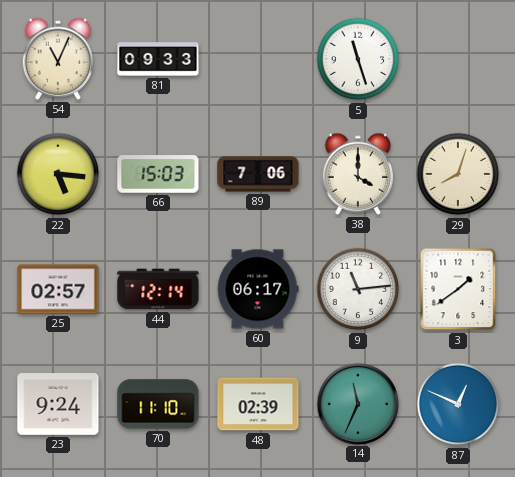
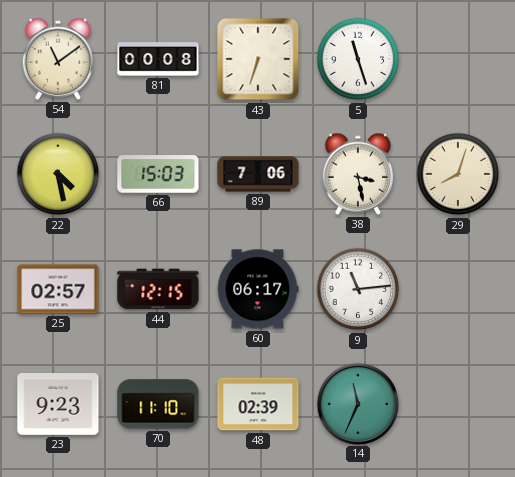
54: 11:04 -> 11:09 (58, 59)
81: 09:33 -> 00:08 (158, 59)
43: none -> 6:33 (258, 59)
22: 5:16 -> 4:28 (58, 174)
38: 4:00 -> 3:28 (358, 174)
44: 12:14 -> 12:15 (158, 289)
3: 1:39 -> none (458, 289)
23: 9:24 -> 9:23 (58, 405)
87: 12:49 -> none (458, 404)
